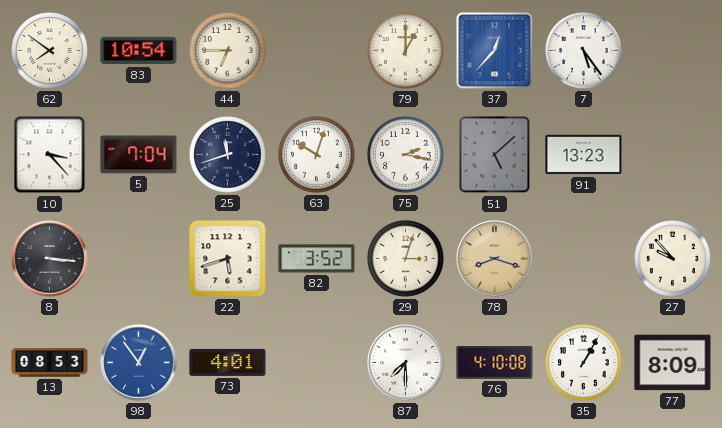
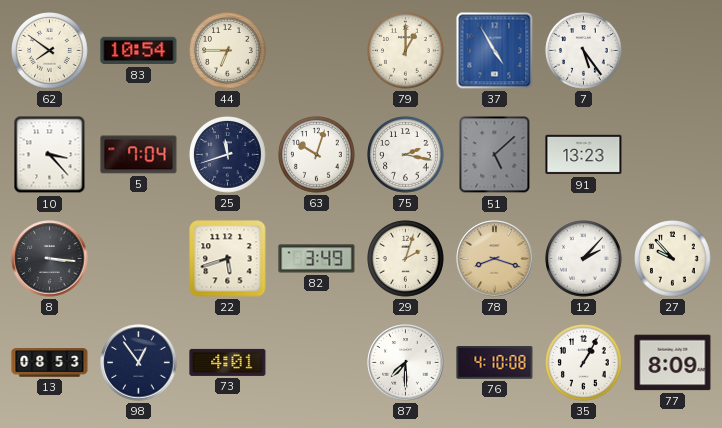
37: 12:37 -> 4:55 (495, 51)
82: 3:52 -> 3:49 (317, 259)
29: 3:03 -> 2:03 (406, 259)
12: none -> 2:07 (584, 259)
98 dial: blue -> navy (139, 363)
